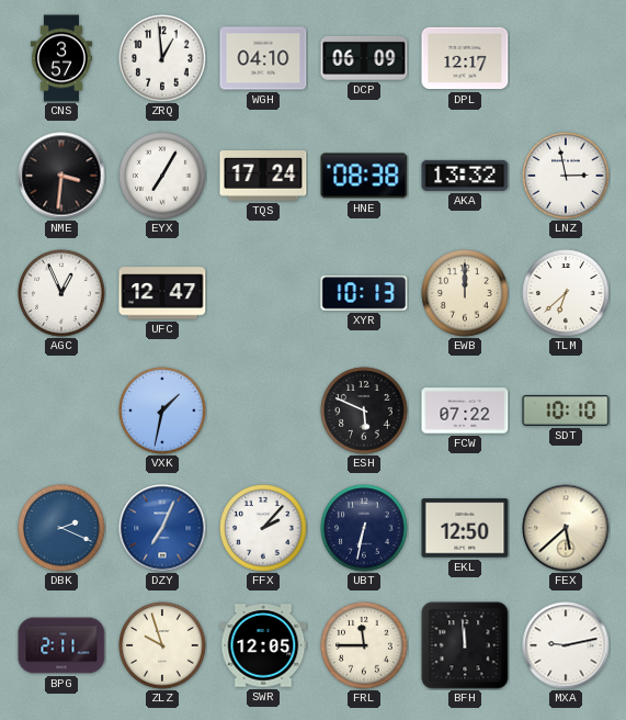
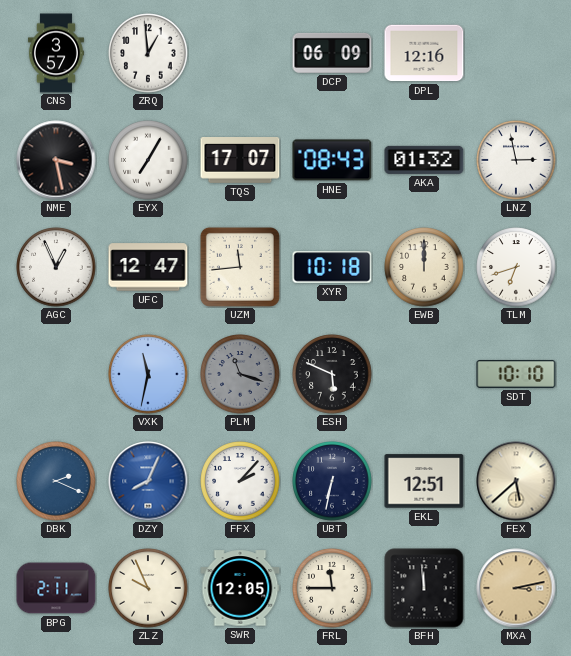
WGH: 04:10 -> none (263, 58)
DPL: 12:17 -> 12:16 (424, 53)
NME: 3:31 -> 3:28 (56, 160)
TQS: 17:24 -> 17:07 (240, 161)
HNE: 08:38 -> 08:43 (332, 160)
AKA: 13:32 -> 01:32 (424, 160)
UZM: none -> 11:44 (240, 267)
XYR: 10:13 -> 10:18 (332, 267)
TLM: 6:38 -> 6:42 (516, 267)
VXK: 1:32 -> 11:32 (148, 374)
PLM: none -> 11:18 (240, 374)
FCW: 07:22 -> none (465, 410)
DZY: 7:04 -> 8:04 (148, 481)
EKL: 12:50 -> 12:51 (424, 481)
ZLZ: 9:57 -> 9:56 (148, 588)
MXA: 9:13 -> 3:13 (516, 588)
MXA dial: white -> champagne (516, 588)
